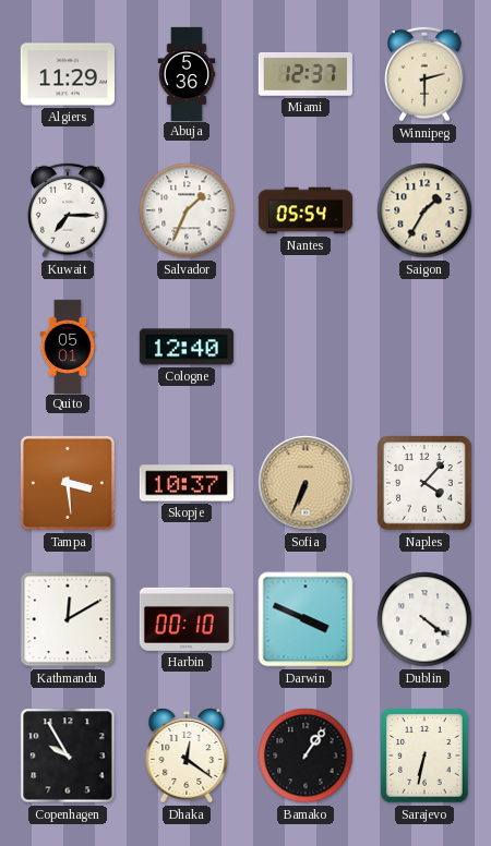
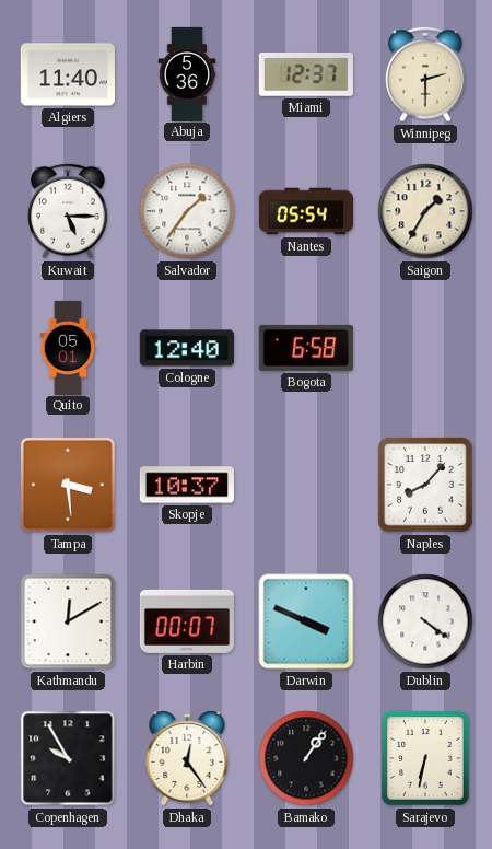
Algiers: 11:29 -> 11:40 (68, 74)
Kuwait: 7:15 -> 5:15 (69, 211)
Salvador: 1:34 -> 1:36 (187, 211)
Bogota: none -> 6:58 (306, 348)
Sofia: 6:34 -> none (306, 483)
Naples: 4:07 -> 8:07 (425, 485)
Harbin: 00:10 -> 00:07 (187, 621)
Dhaka: 12:21 -> 12:24 (187, 758)
